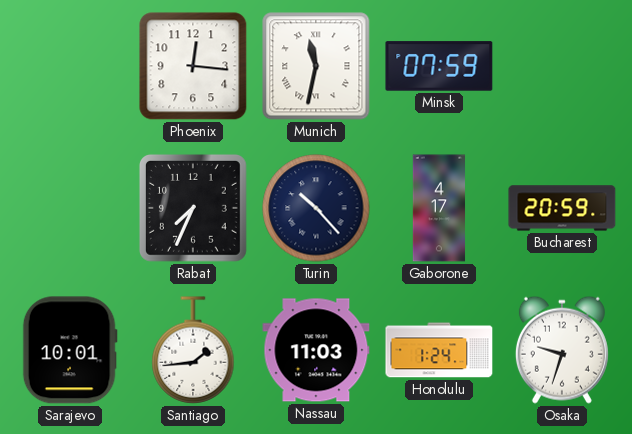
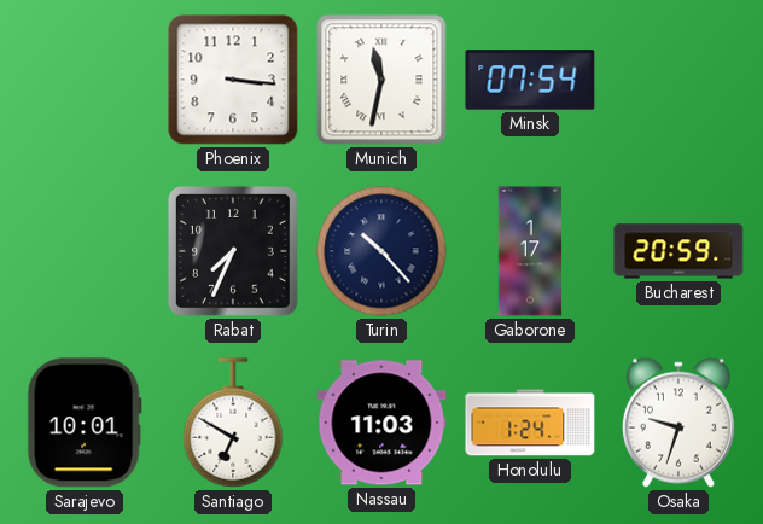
Phoenix: 12:16 -> 3:16 (233, 80)
Minsk: 07:59 -> 07:54 (530, 80)
Gaborone: 4:17 -> 1:17 (530, 251)
Santiago: 1:44 -> 6:50 (233, 423)
